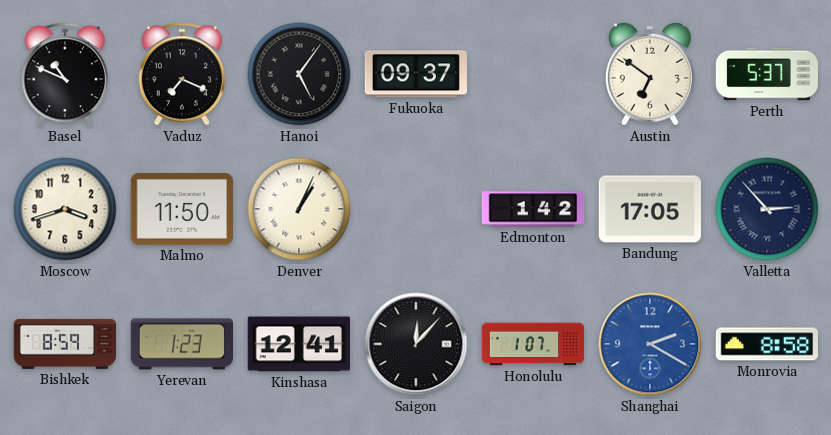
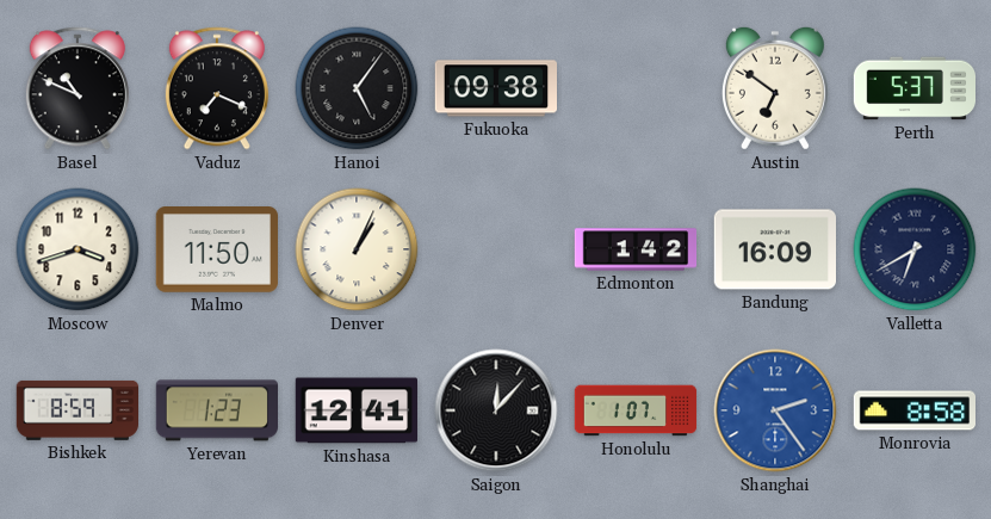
Fukuoka: 09:37 -> 09:38 (495, 88)
Bandung: 17:05 -> 16:09 (774, 249)
Valletta: 2:53 -> 6:40 (915, 249)
Shanghai: 2:20 -> 2:24 (775, 410)
